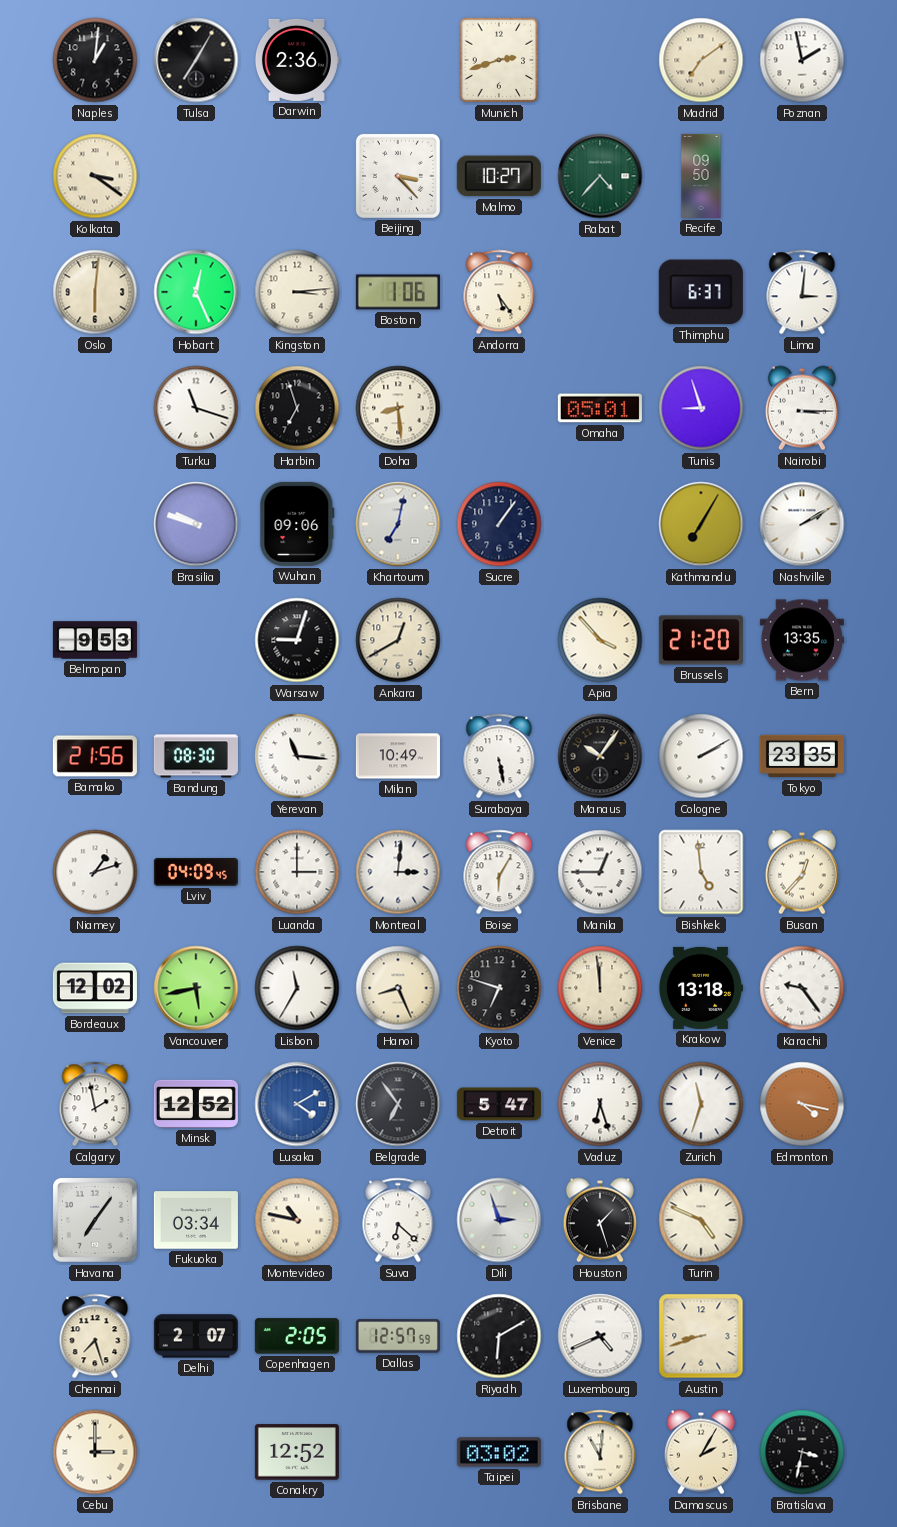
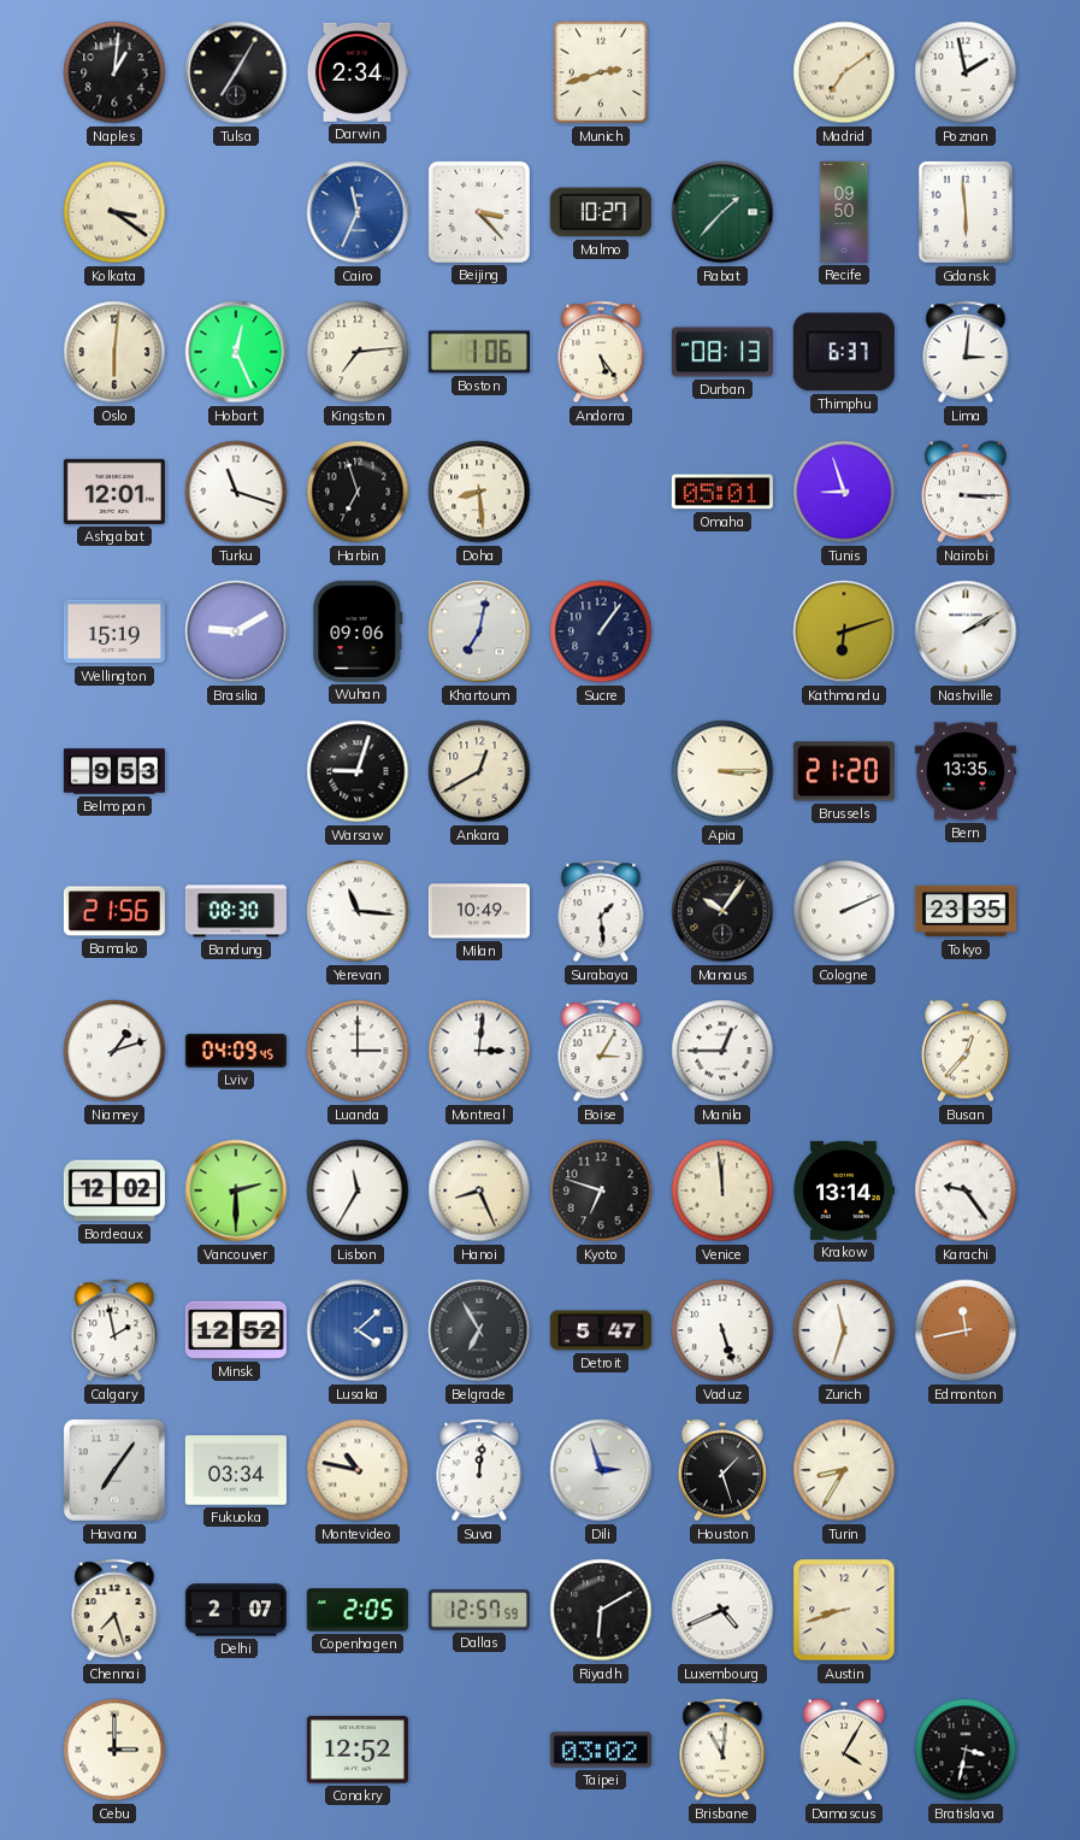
Darwin: 2:36 -> 2:34 (356, 72)
Cairo: none -> 11:34 (358, 212)
Rabat: 4:37 -> 1:37 (722, 212)
Gdansk: none -> 5:59 (966, 212)
Kingston: 3:14 -> 7:14 (358, 352)
Durban: none -> 08:13 (722, 352)
Ashgabat: none -> 12:01 (114, 492)
Wellington: none -> 15:19 (114, 631)
Brasilia: 9:48 -> 9:10 (236, 631)
Kathmandu: 7:05 -> 6:12 (844, 631)
Apia: 3:53 -> 3:15 (722, 771)
Surabaya: 5:28 -> 1:29 (601, 911)
Cologne: 2:10 -> 2:11 (844, 911)
Boise: 6:05 -> 3:05 (601, 1051)
Bishkek: 4:59 -> none (701, 872)
Vancouver: 5:43 -> 2:30 (236, 1191)
Krakow: 13:18 -> 13:14 (843, 1191)
Lusaka: 4:10 -> 4:08 (358, 1330)
Belgrade: 6:54 -> 6:55 (479, 1330)
Vaduz: 6:27 -> 5:27 (722, 1330)
Edmonton: 4:17 -> 11:43 (966, 1330)
Suva: 6:22 -> 12:01 (479, 1470)
Turin: 4:49 -> 8:35 (844, 1470)
Damascus: 2:05 -> 4:05 (844, 1750)
